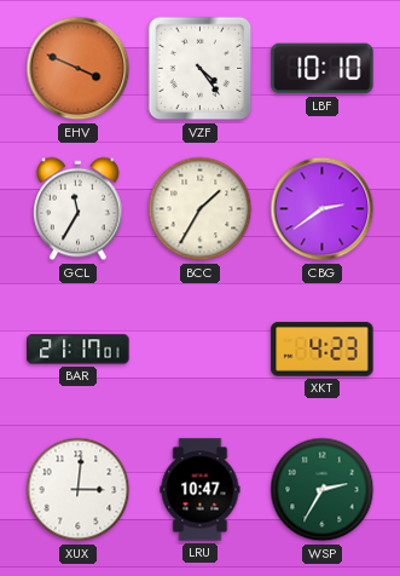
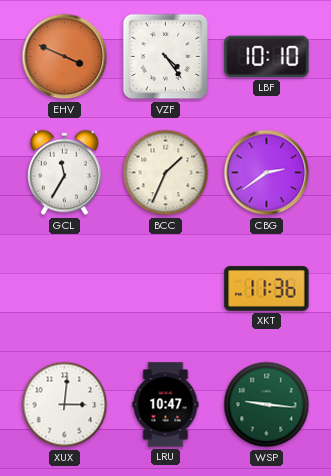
BCC: 1:35 -> 1:34 (166, 173)
BAR: 21:17 -> none (79, 350)
XKT: 4:23 -> 11:36 (267, 289)
WSP: 2:35 -> 9:16 (267, 405)
